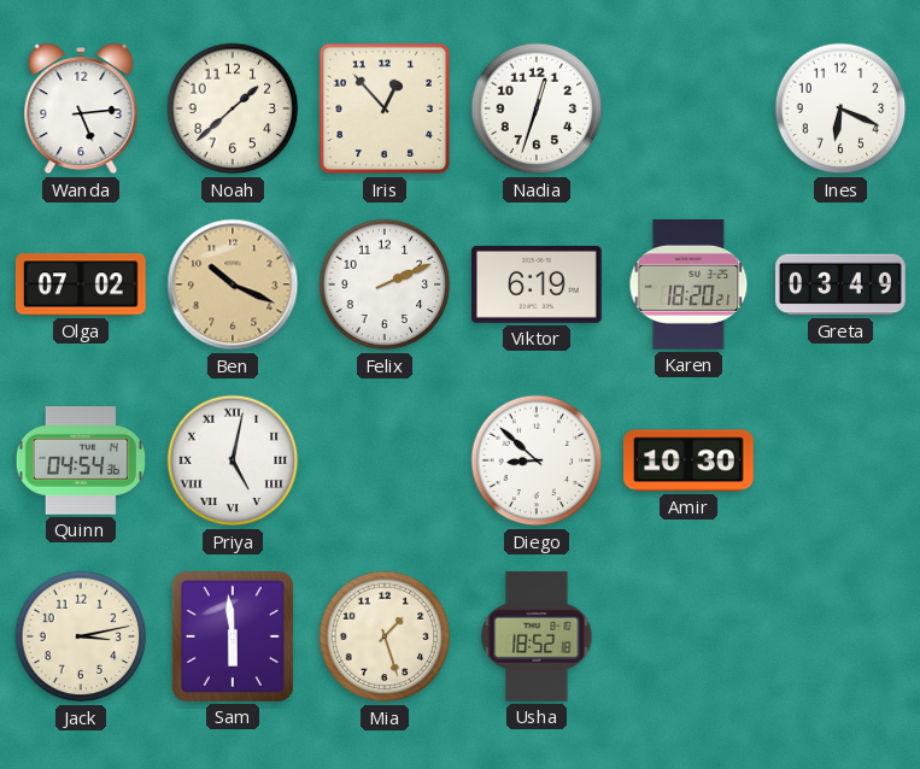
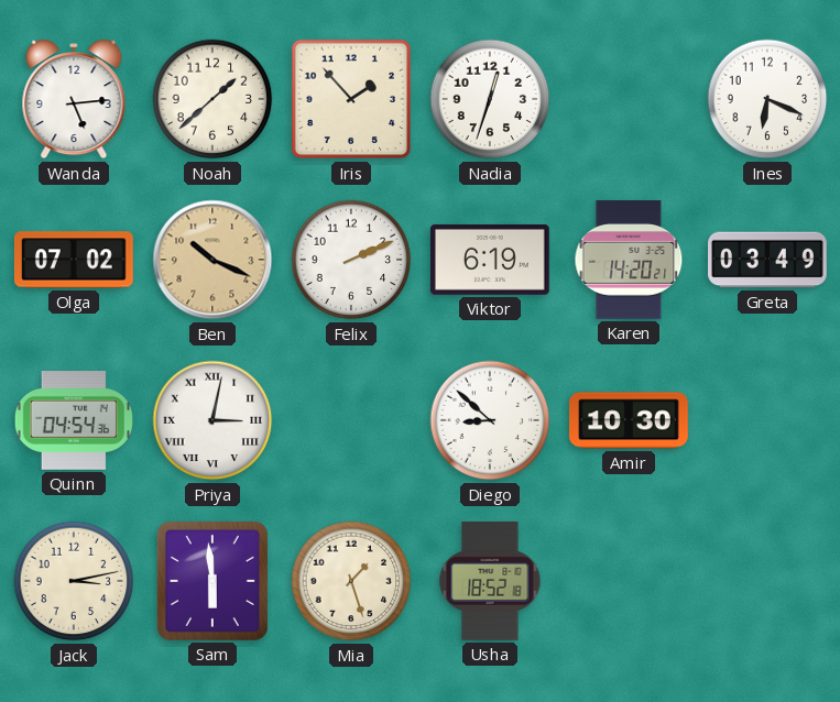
Iris: 12:53 -> 1:53 (351, 99)
Karen: 18:20 -> 14:20 (629, 261)
Priya: 5:02 -> 3:02 (212, 420)
